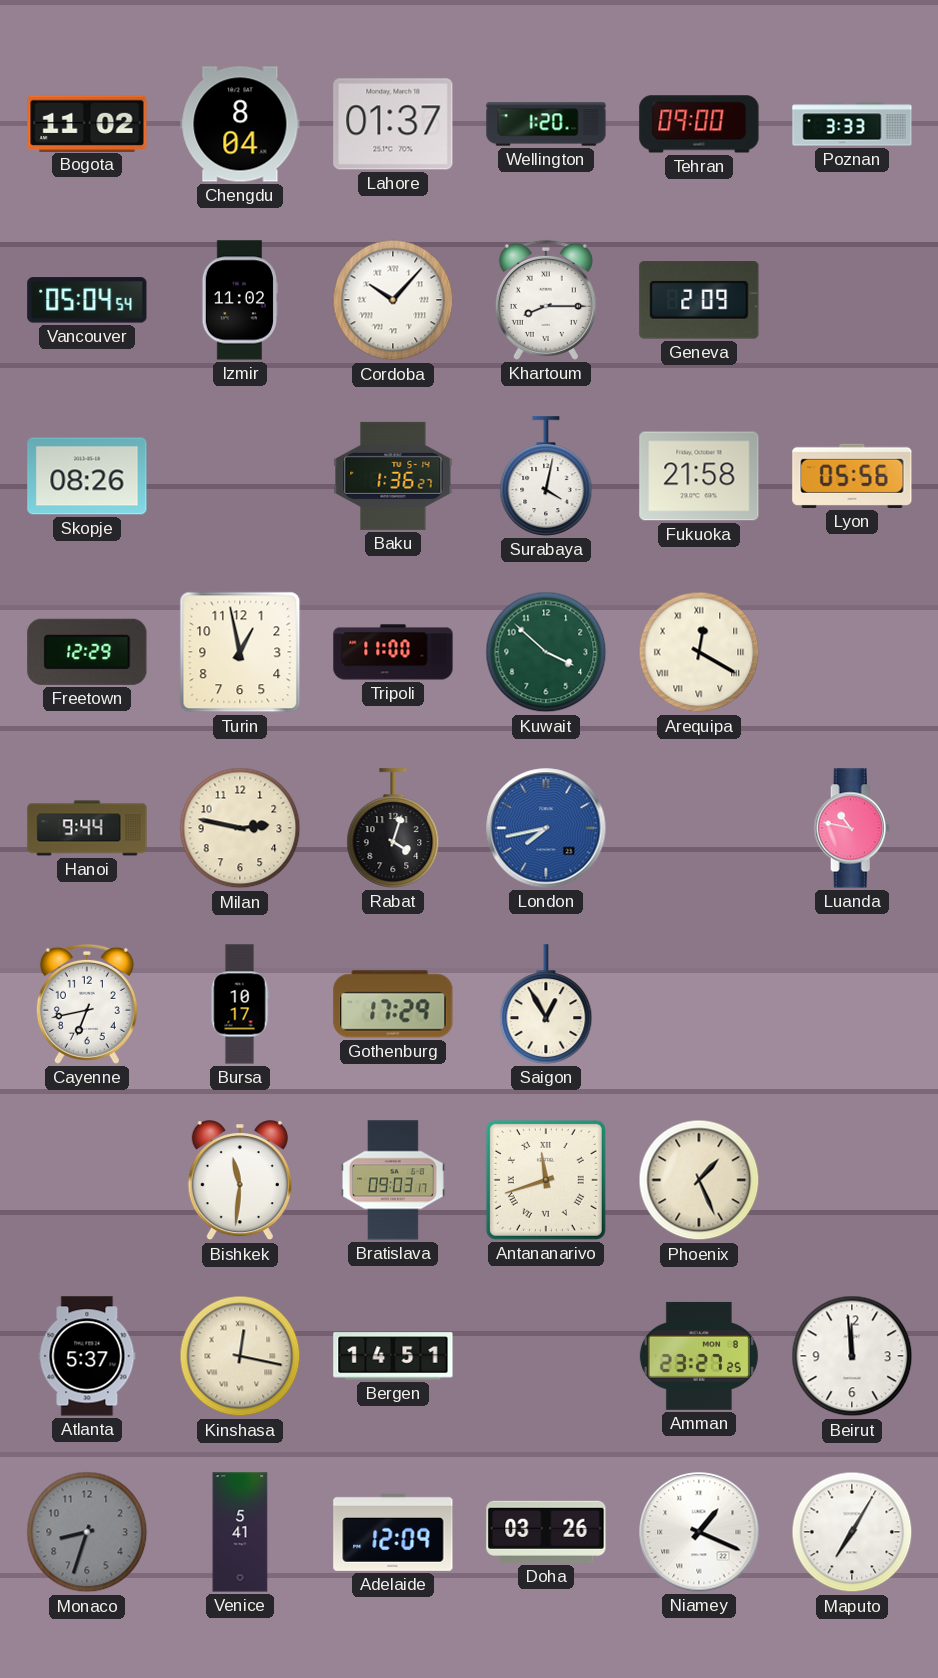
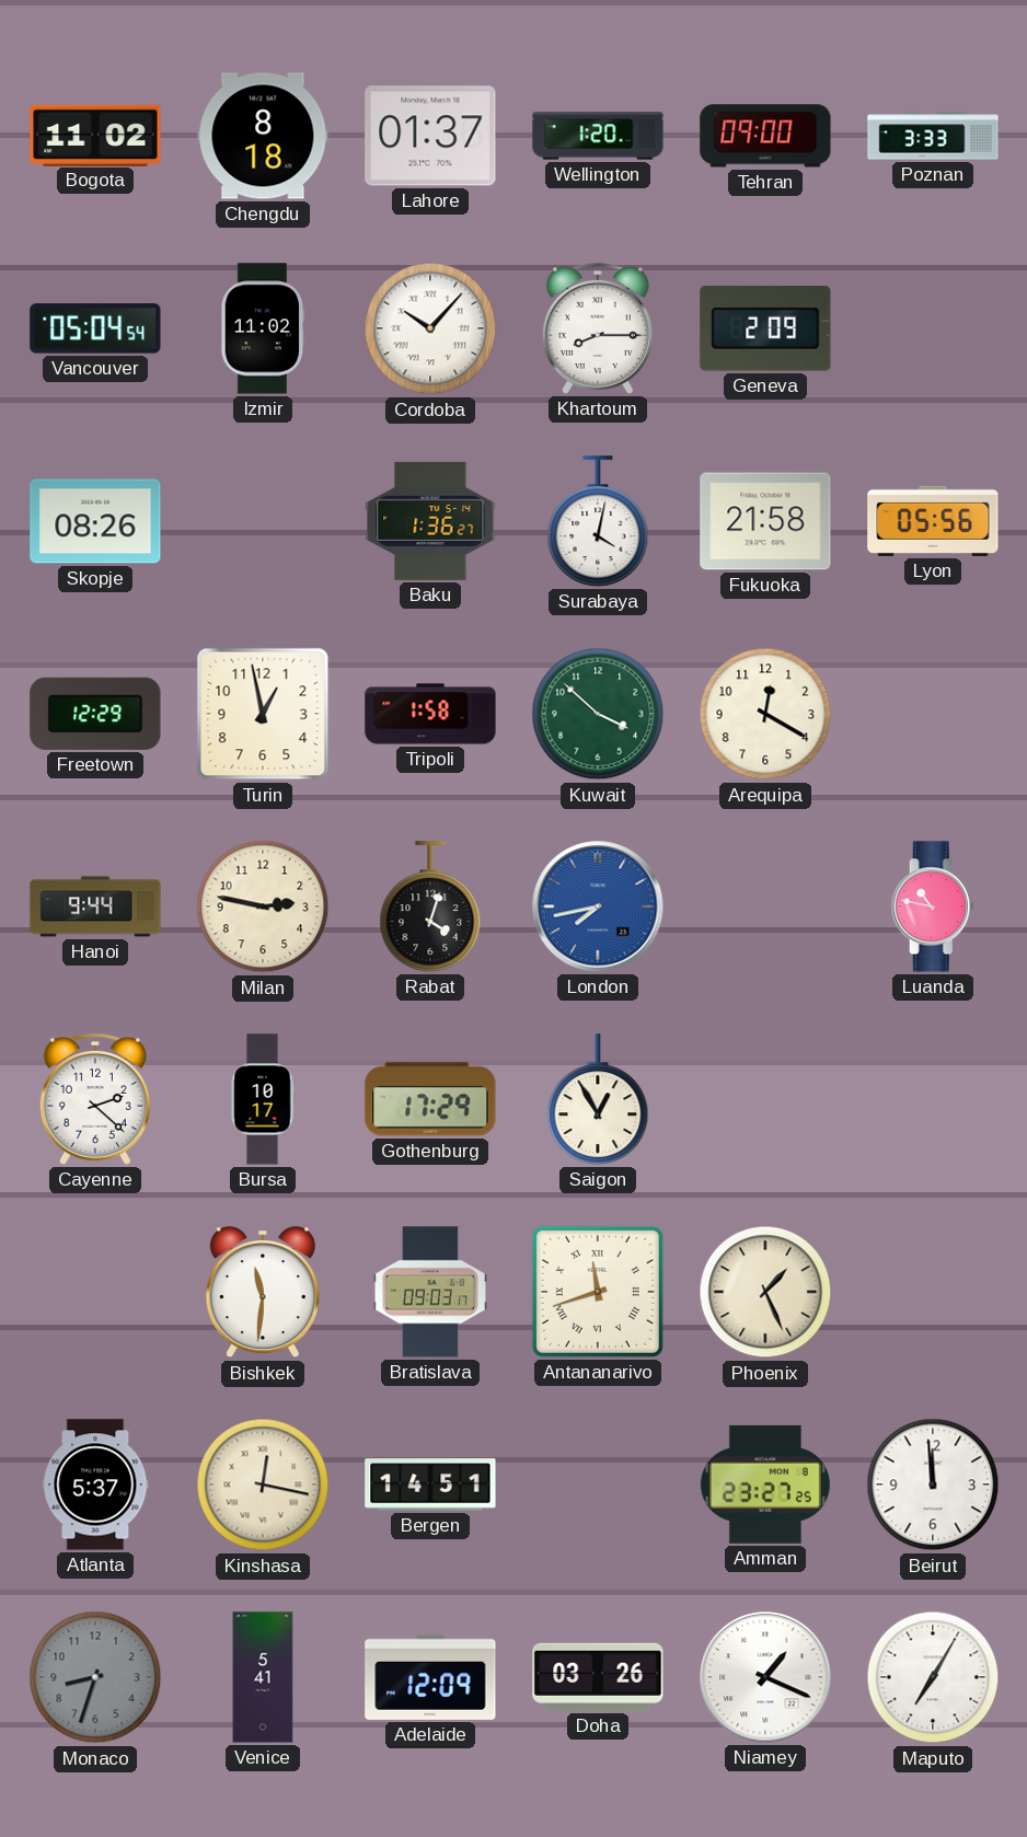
Chengdu: 8:04 -> 8:18 (263, 136)
Tripoli: 11:00 -> 1:58 (430, 714)
Arequipa numerals: Roman -> Arabic (765, 714)
Cayenne: 6:43 -> 2:22 (95, 1099)
